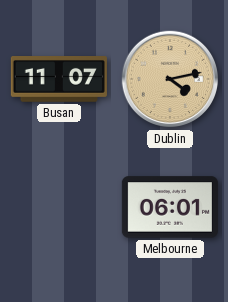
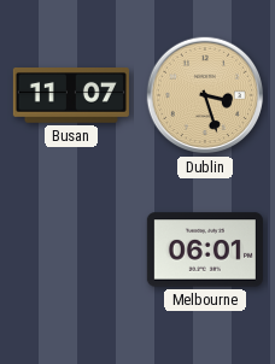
Dublin: 4:13 -> 3:27 (205, 95)
